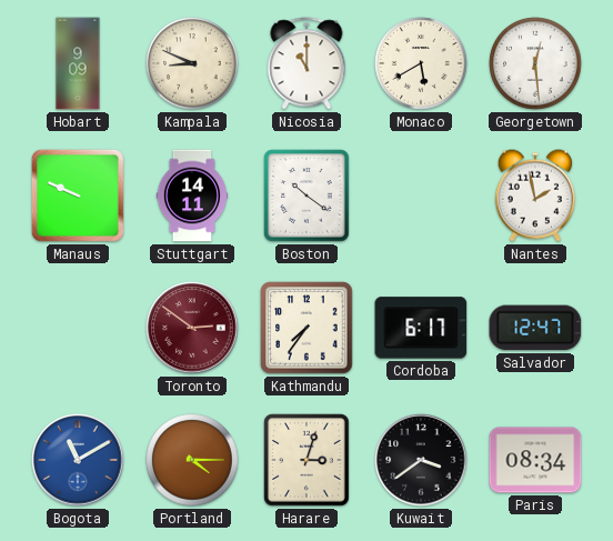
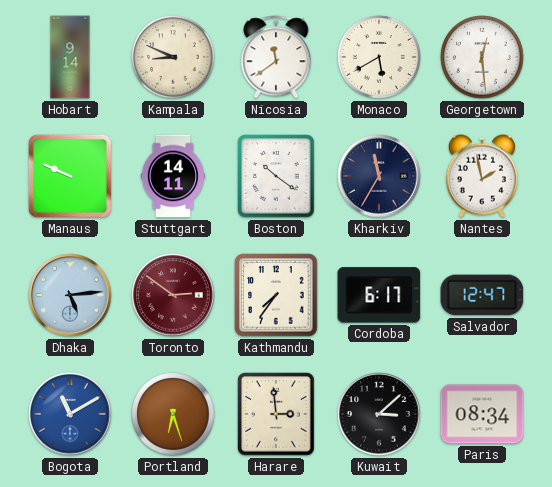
Hobart: 9:09 -> 9:14 (70, 57)
Nicosia: 11:00 -> 11:39 (276, 57)
Kharkiv: none -> 11:35 (379, 176)
Dhaka: none -> 5:14 (70, 295)
Portland: 4:15 -> 6:27 (173, 414)
Harare: 3:03 -> 2:59 (276, 414)
Kuwait: 3:39 -> 3:08 (379, 414)
